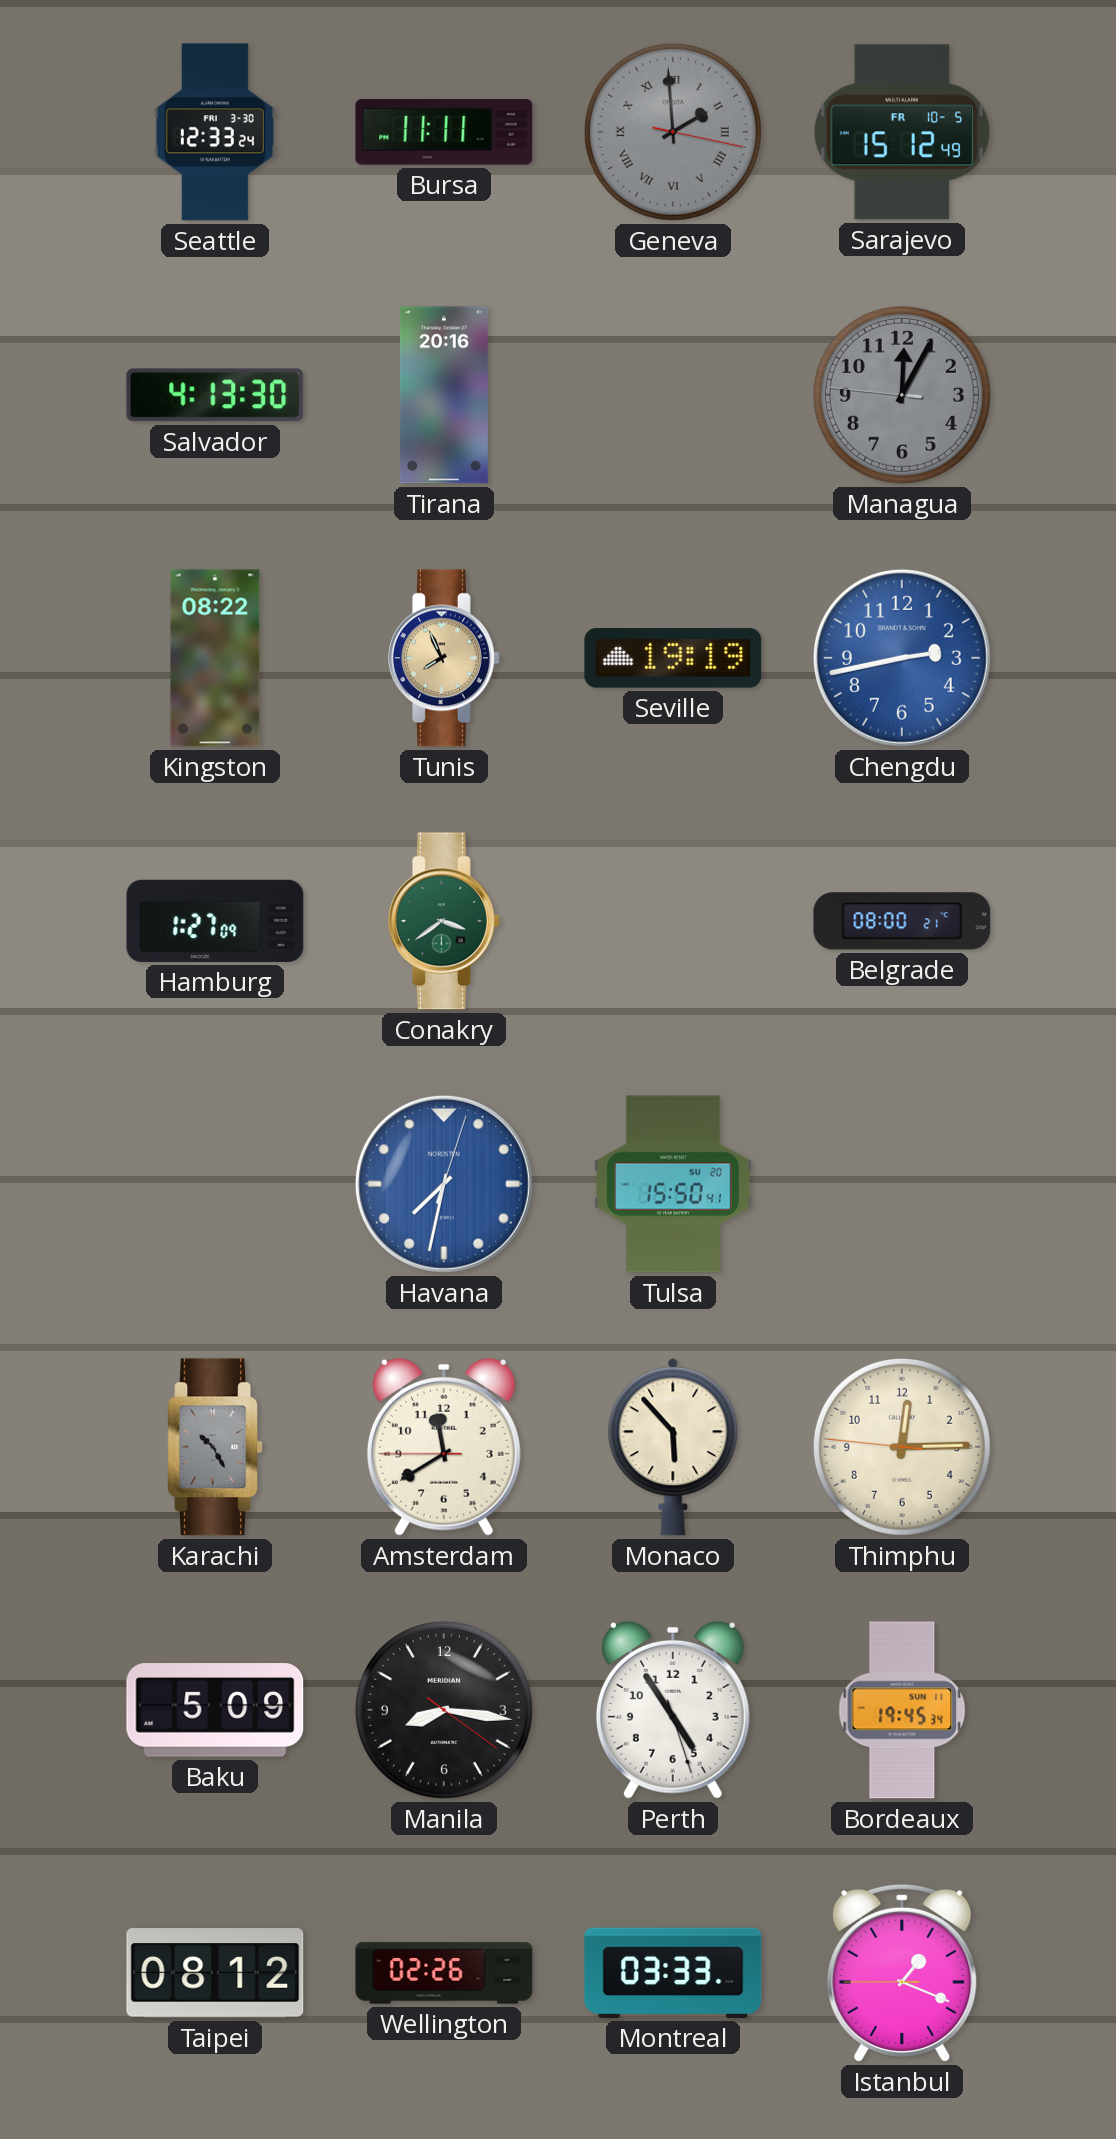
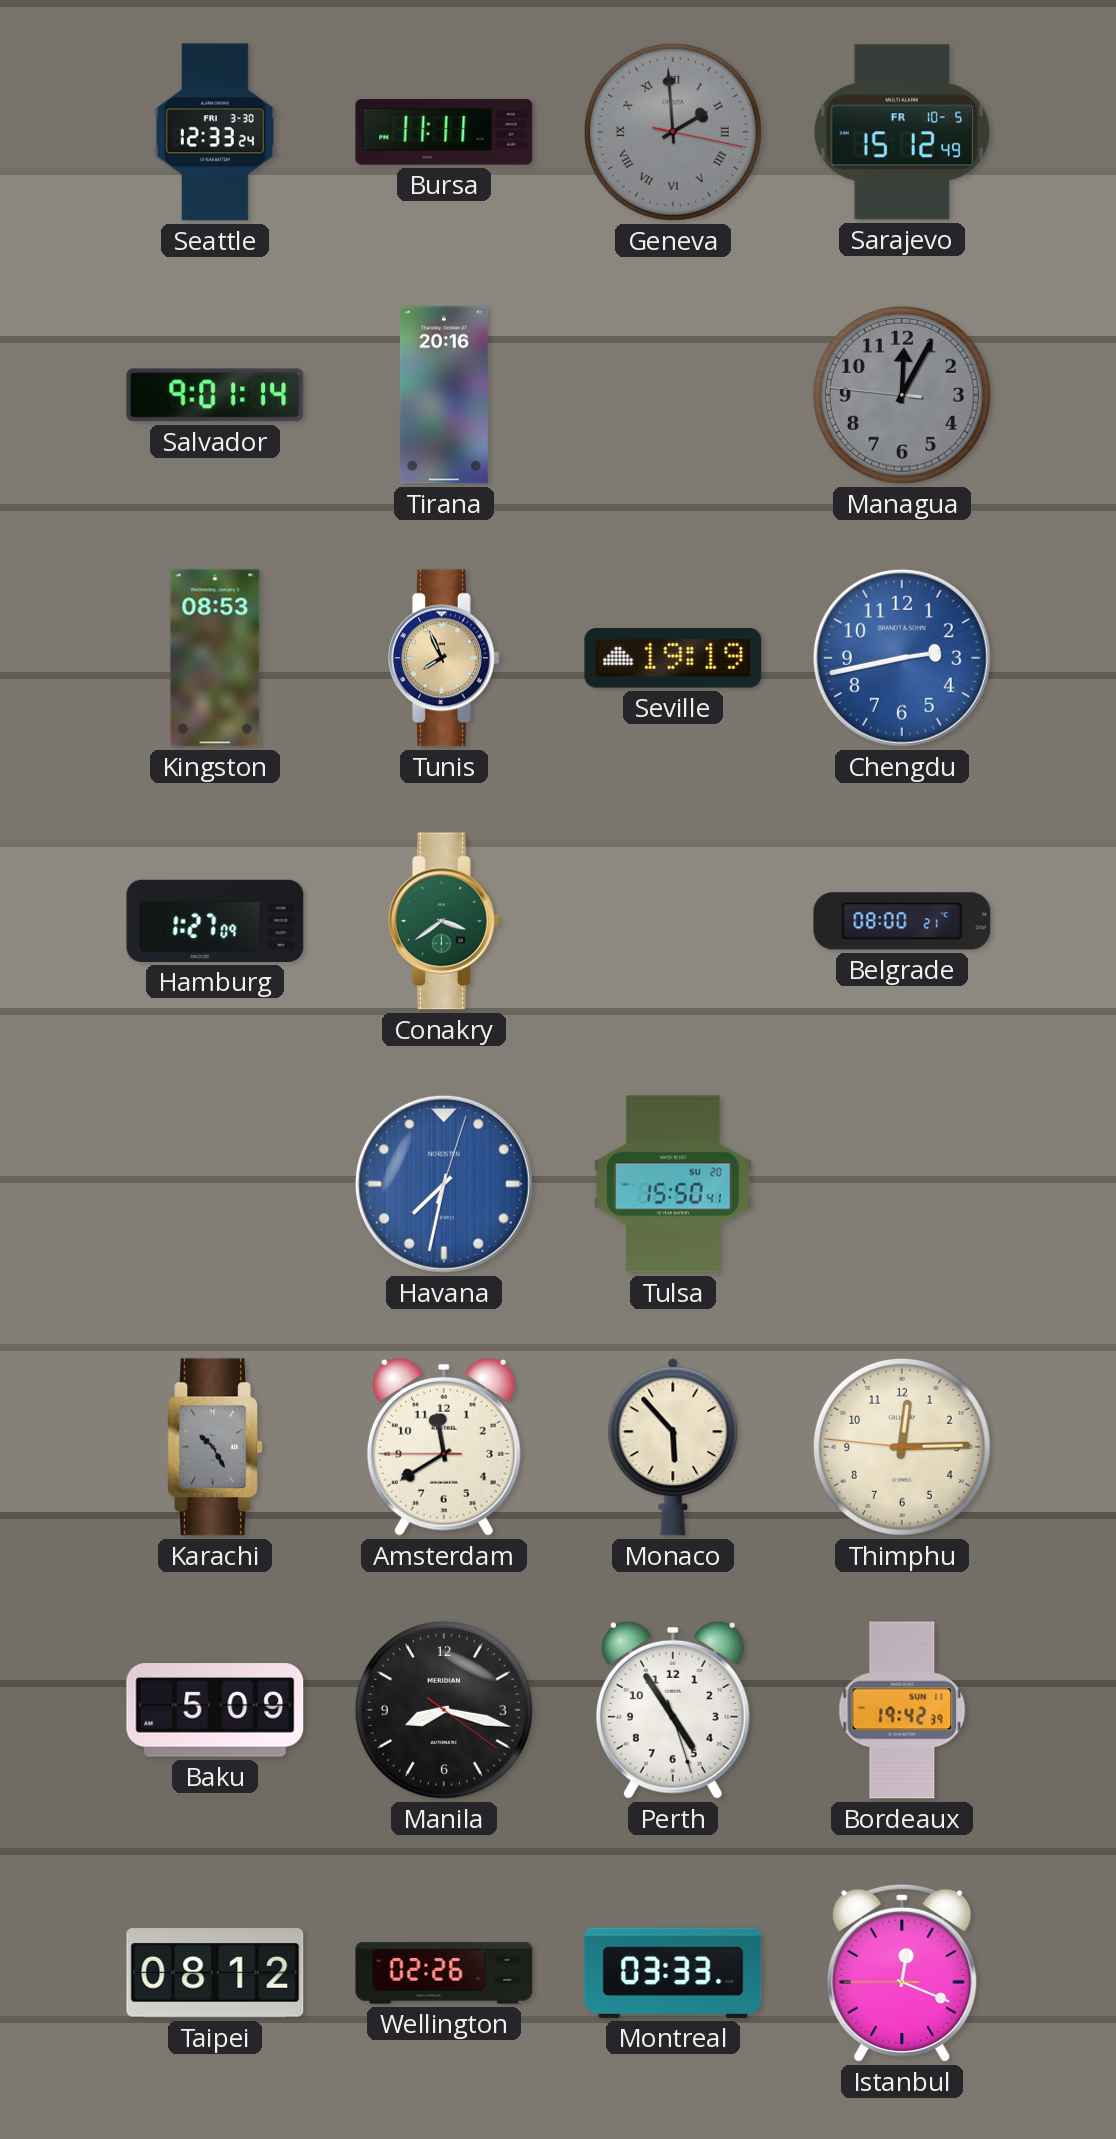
Salvador: 4:13 -> 9:01 (215, 395)
Kingston: 08:22 -> 08:53 (215, 658)
Manila: 8:16 -> 8:17 (444, 1710)
Bordeaux: 19:45 -> 19:42 (902, 1710)
Istanbul: 1:18 -> 12:18 (902, 1973)
